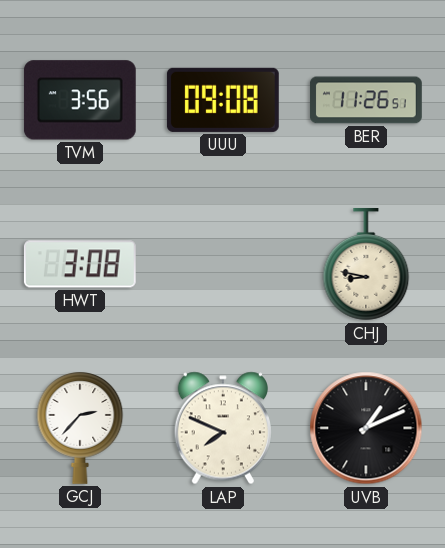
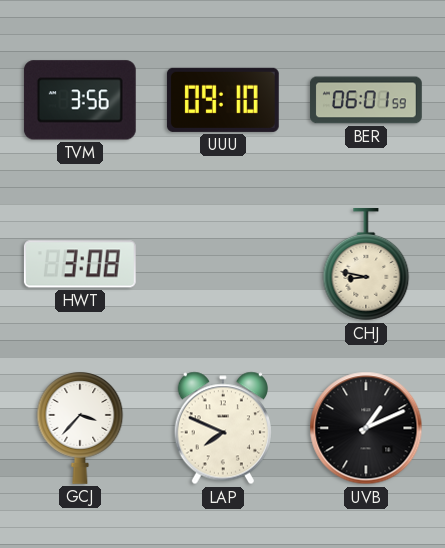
UUU: 09:08 -> 09:10 (223, 100)
BER: 11:26 -> 06:01 (366, 100)
GCJ: 2:37 -> 3:37 (80, 428)
